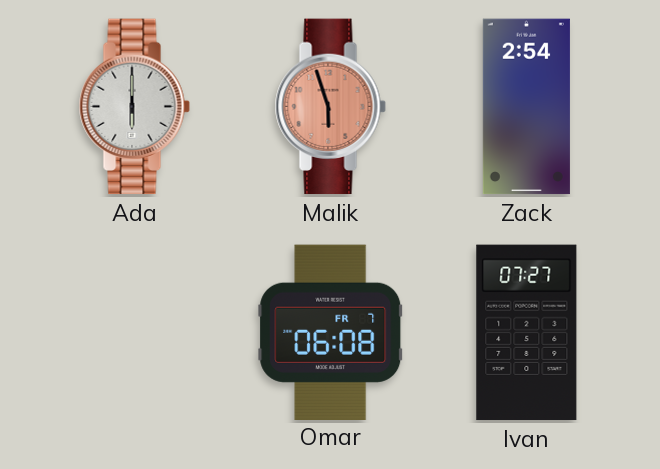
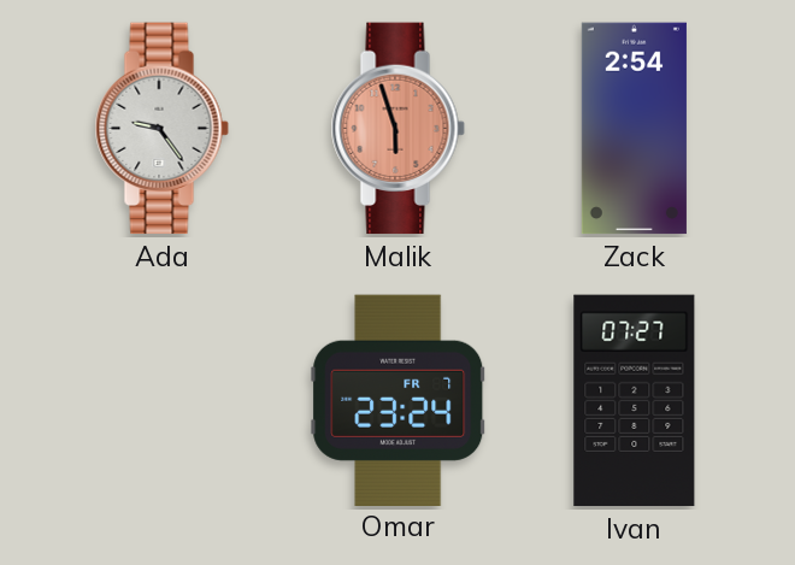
Ada: 6:00 -> 9:24 (161, 129)
Omar: 06:08 -> 23:24 (399, 400)
